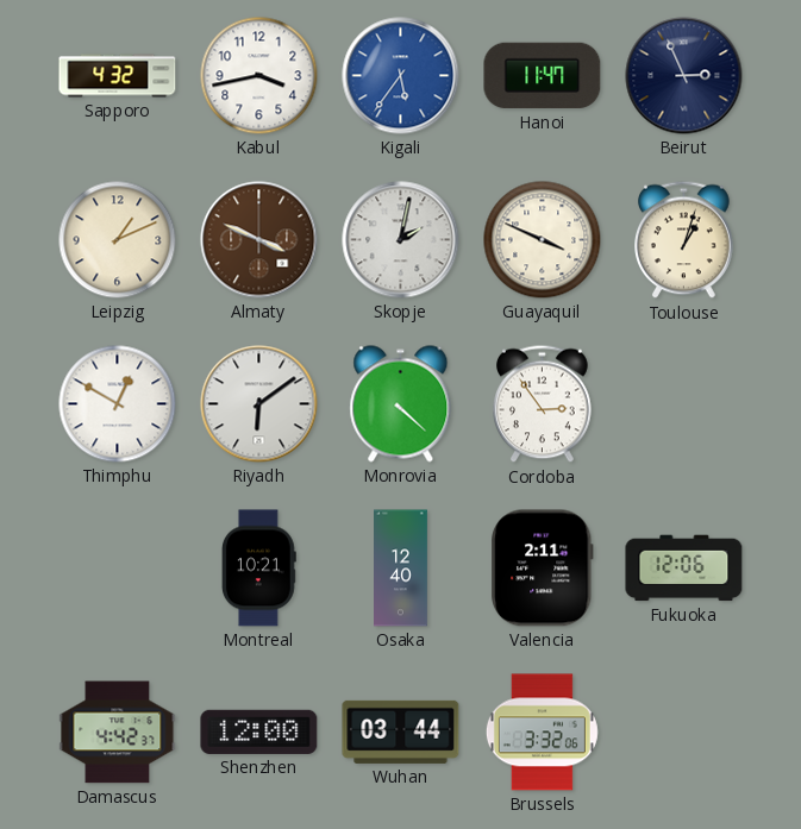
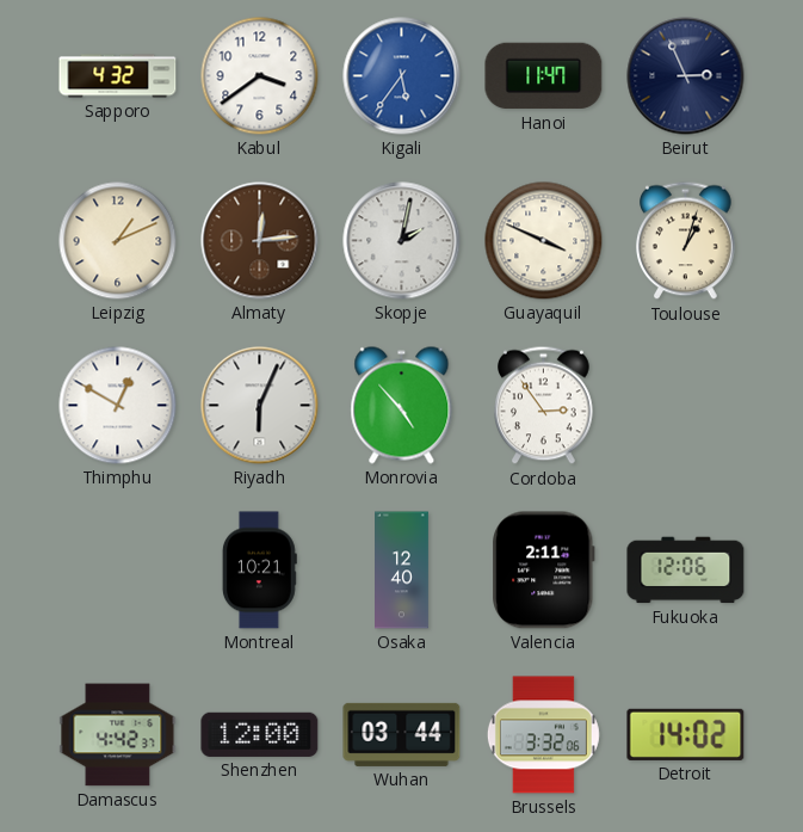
Kabul: 3:43 -> 3:39 (260, 76)
Almaty: 3:49 -> 12:14 (260, 241)
Riyadh: 6:09 -> 6:04 (260, 406)
Monrovia: 4:22 -> 4:53 (402, 406)
Detroit: none -> 14:02 (686, 734)
